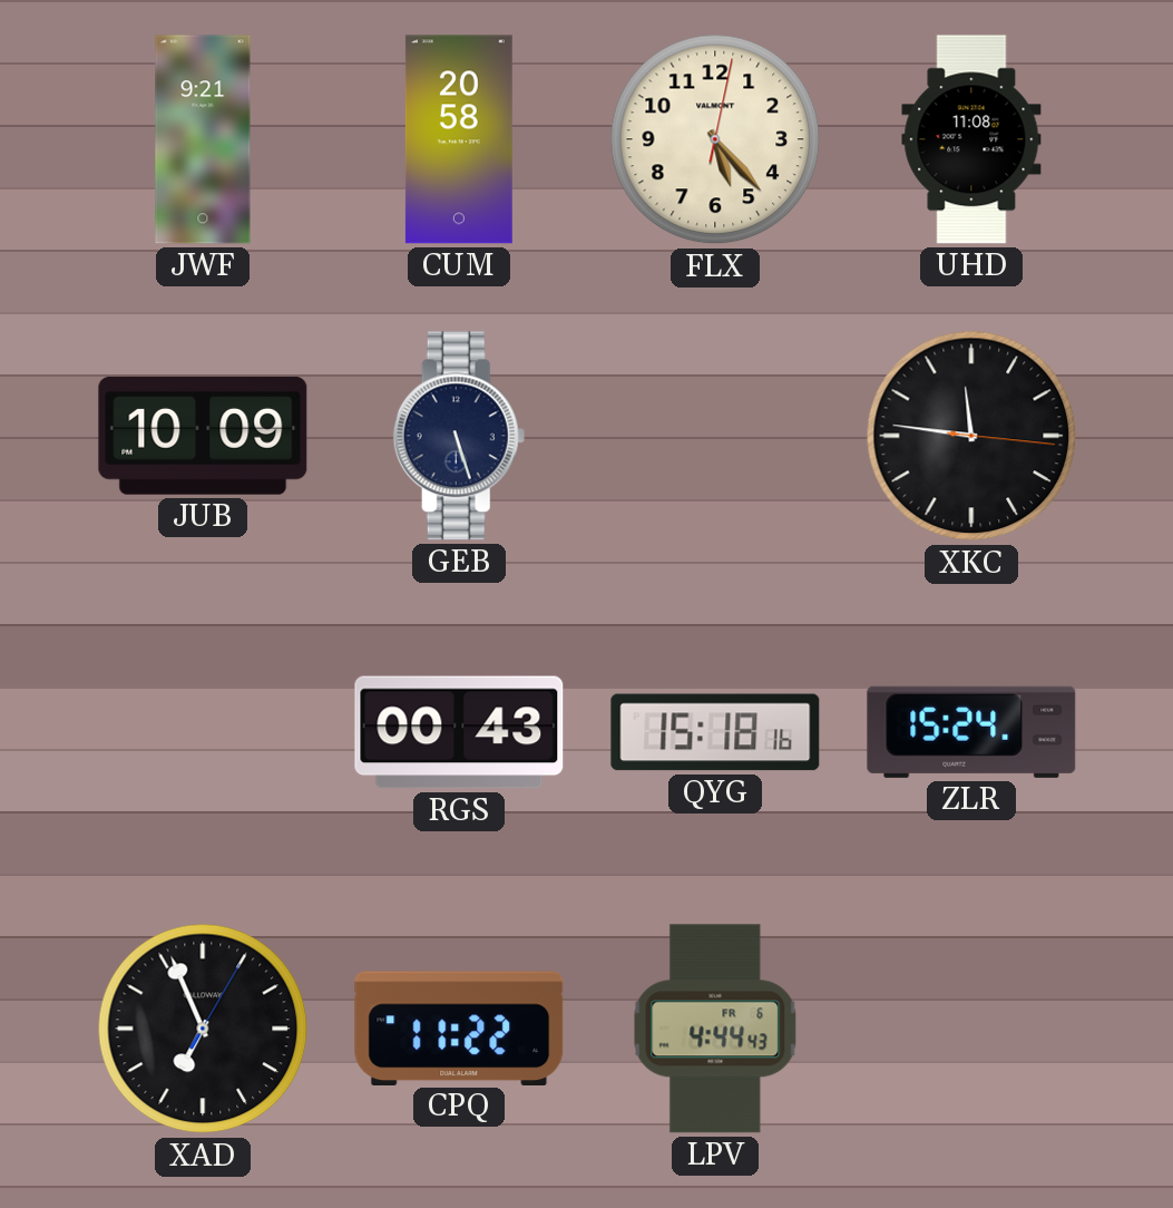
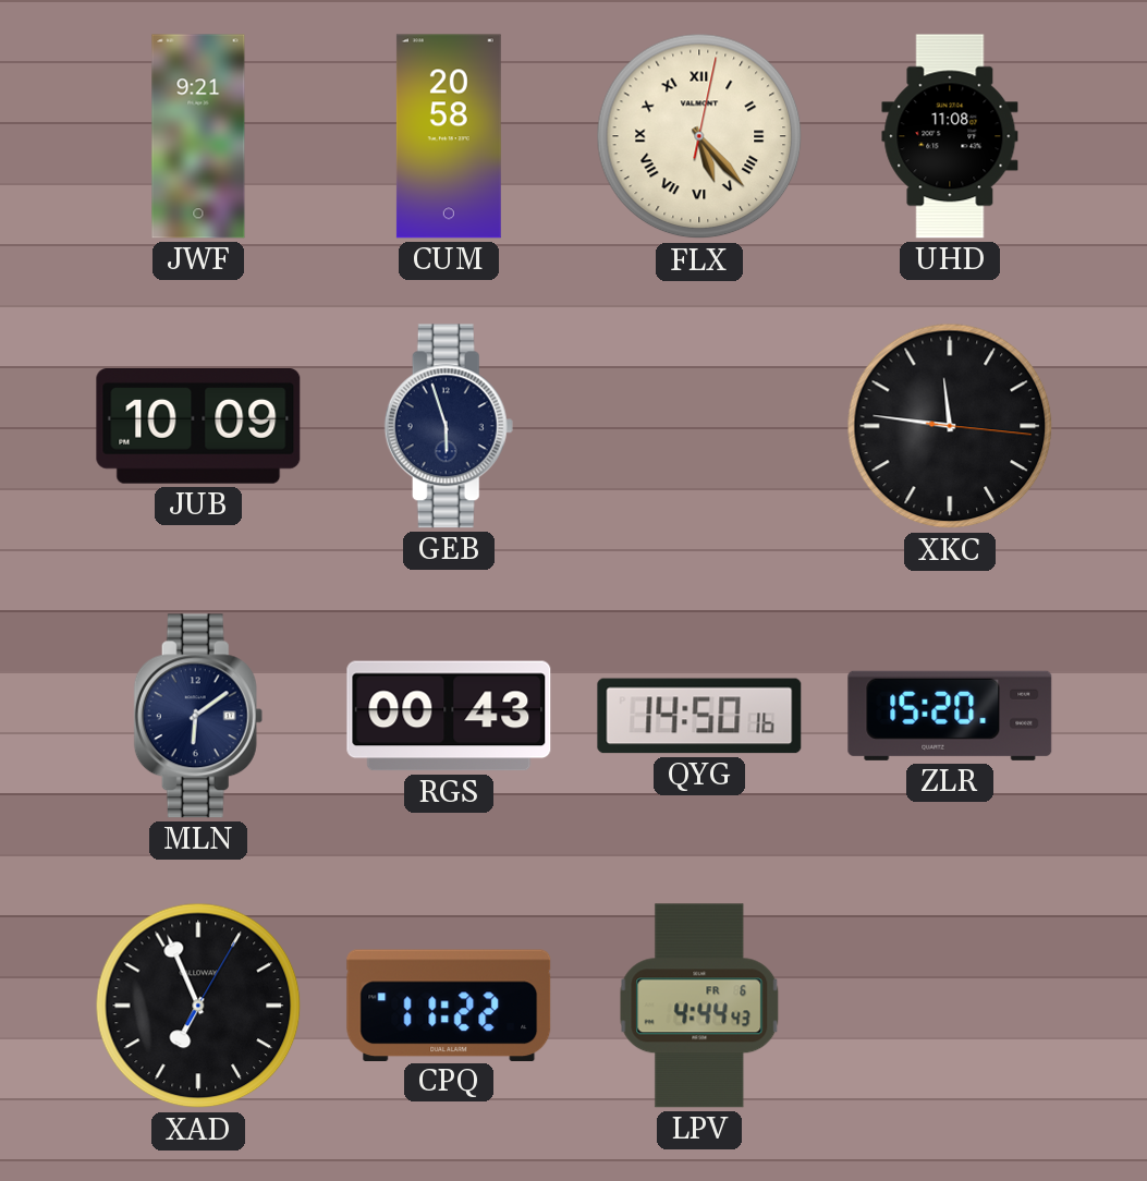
FLX numerals: Arabic -> Roman (699, 136)
GEB: 5:27 -> 5:57 (449, 426)
MLN: none -> 6:09 (198, 716)
QYG: 15:18 -> 14:50 (699, 716)
ZLR: 15:24 -> 15:20 (950, 716)
